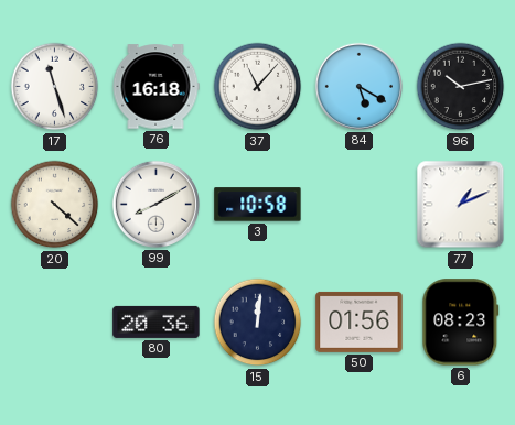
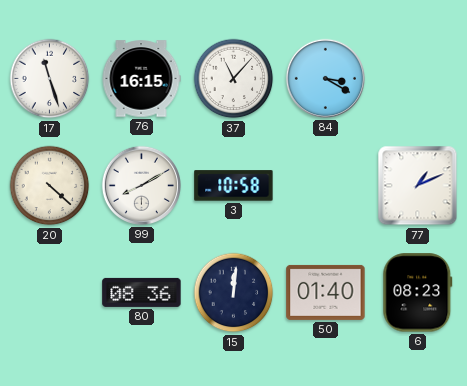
76: 16:18 -> 16:15 (141, 79)
84: 5:20 -> 3:20 (325, 78)
96: 10:13 -> none (461, 87)
80: 20:36 -> 08:36 (142, 292)
50: 01:56 -> 01:40 (326, 292)
